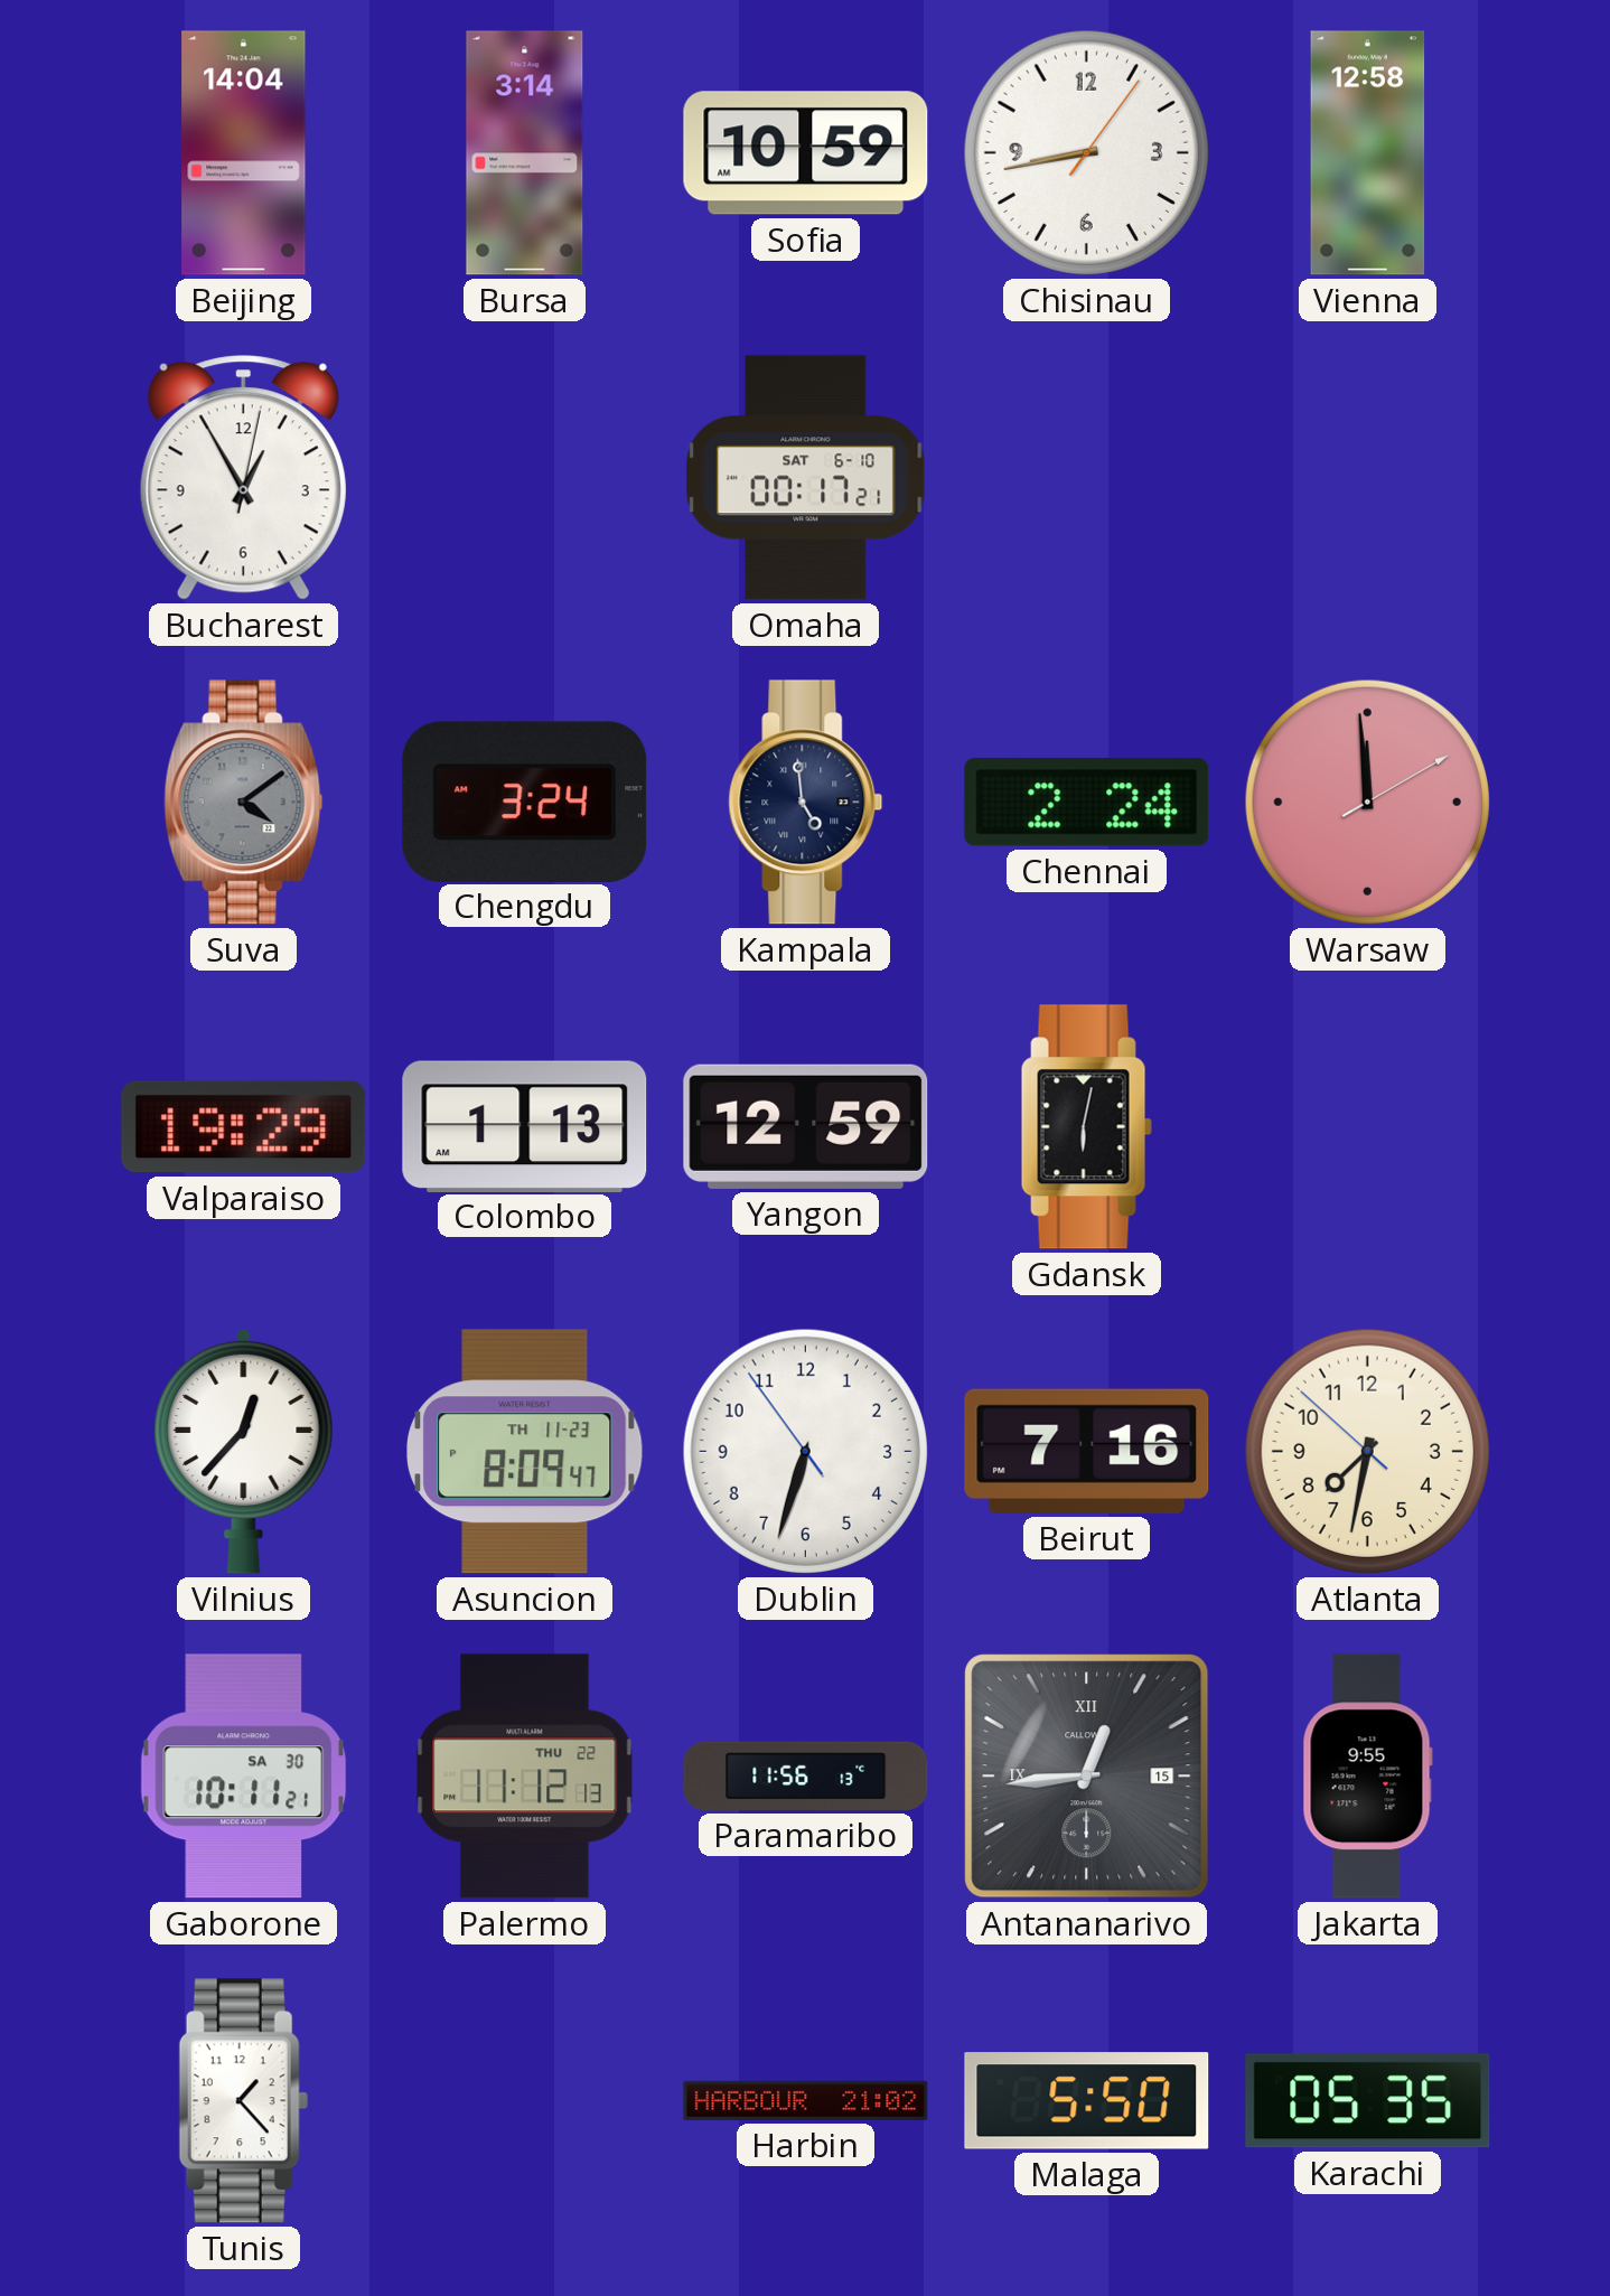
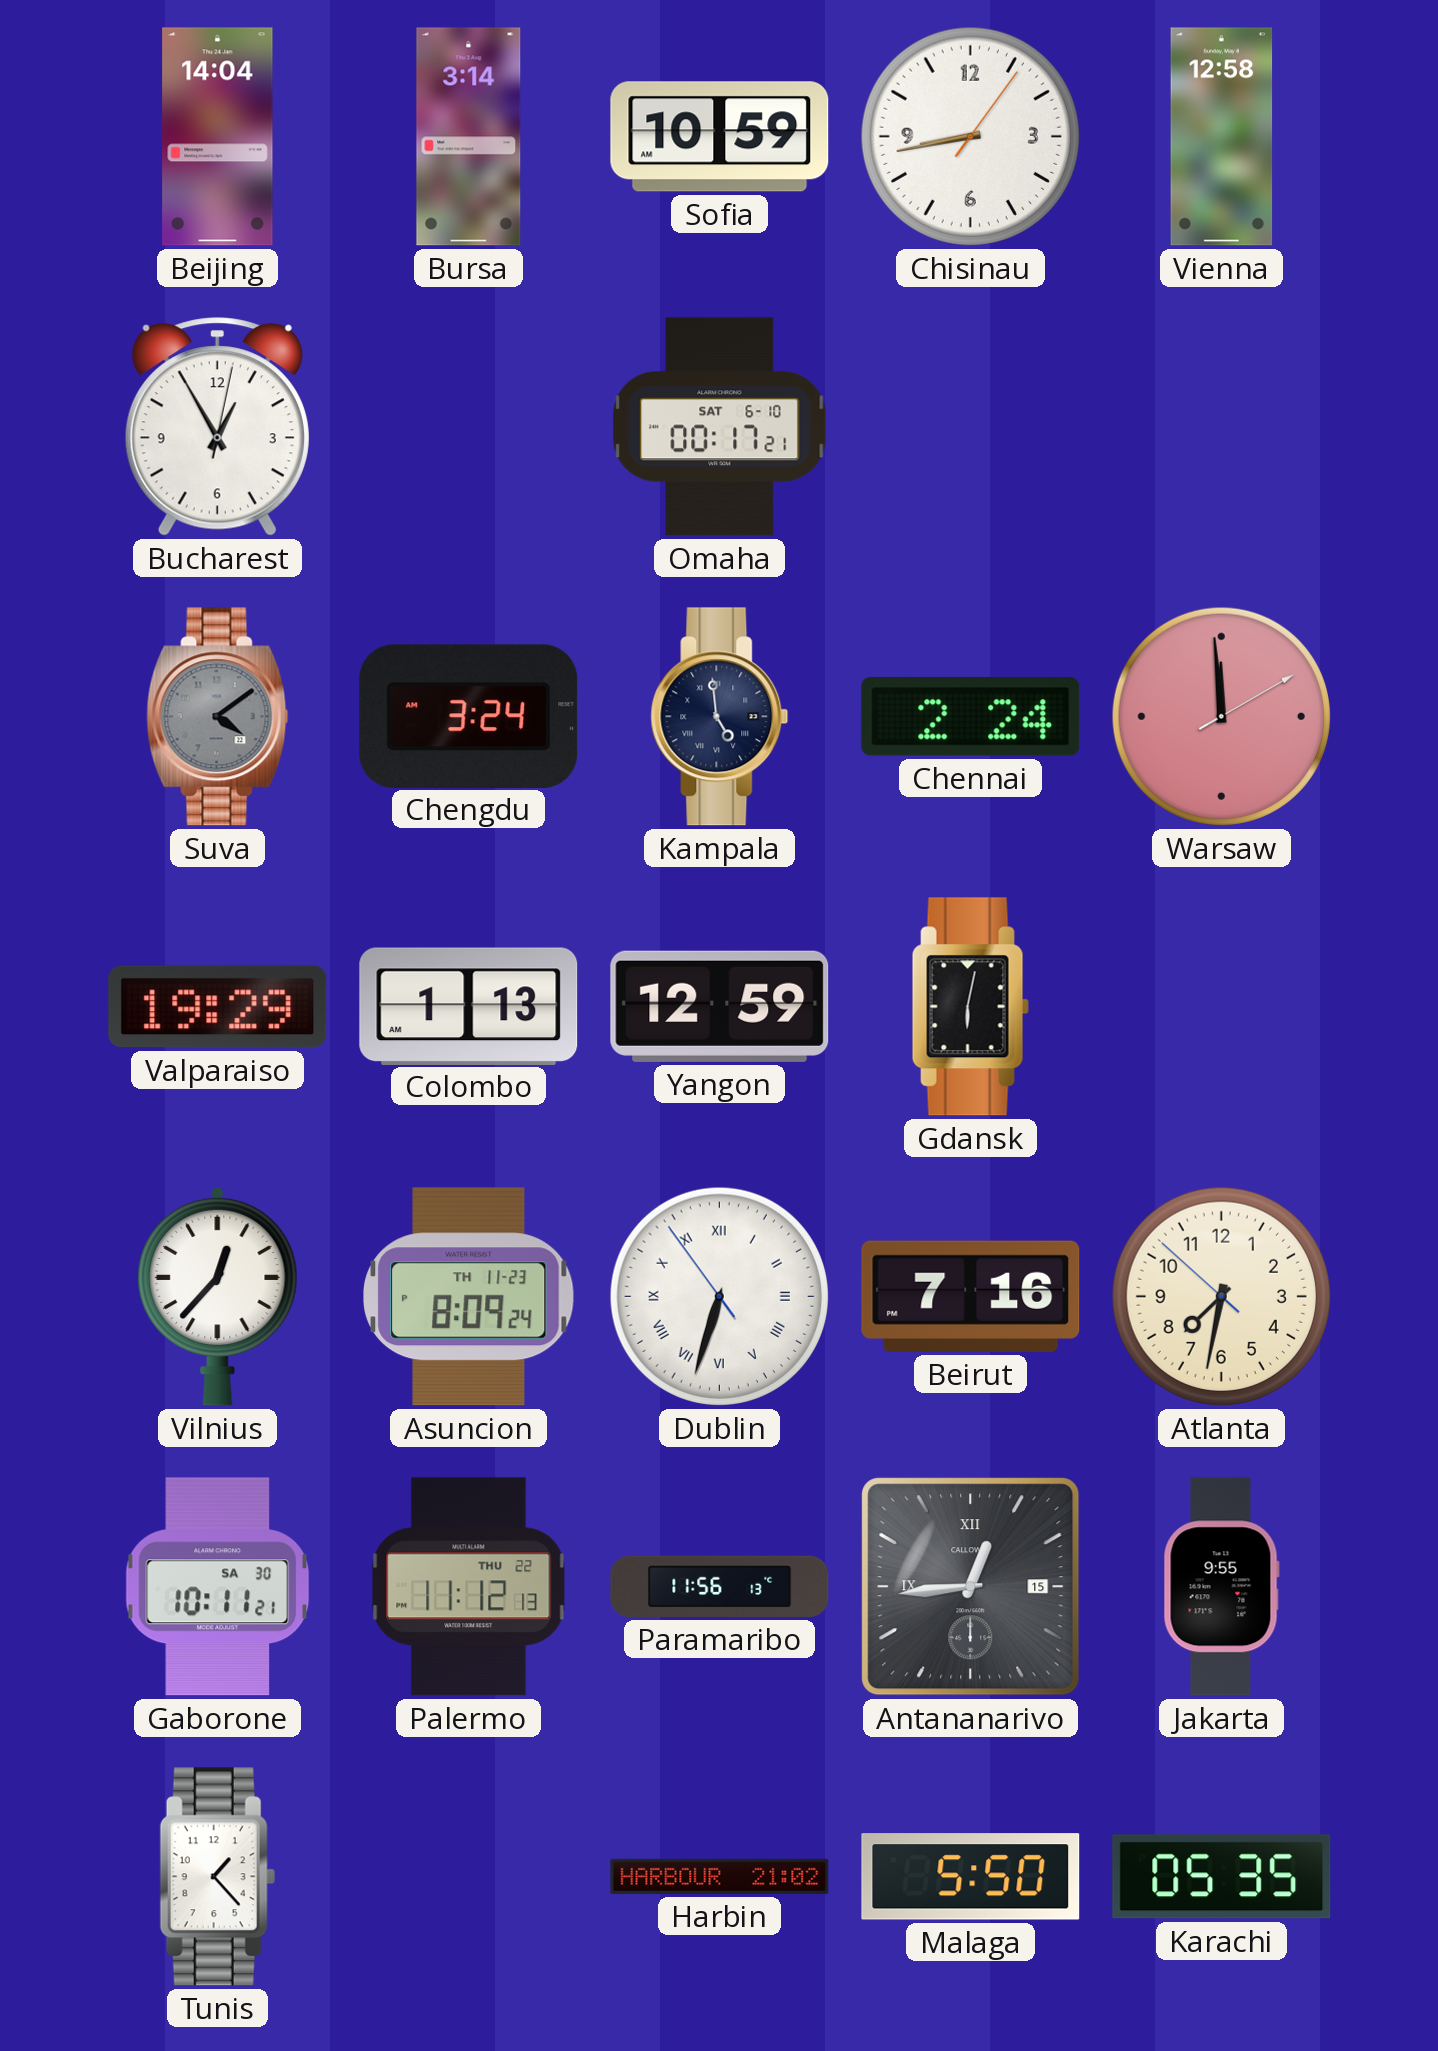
Asuncion: 8:09:47 PM -> 8:09:24 PM (469, 1297)
Dublin numerals: Arabic -> Roman (719, 1296)
